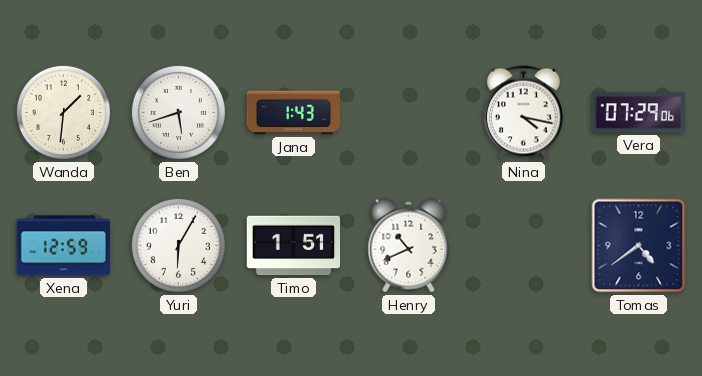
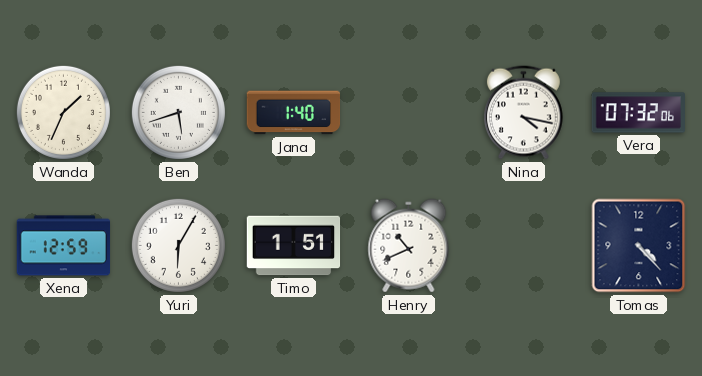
Wanda: 1:31 -> 1:34 (63, 112)
Jana: 1:43 -> 1:40 (294, 113)
Vera: 07:29 -> 07:32 (639, 113)
Tomas: 4:39 -> 4:23 (639, 246)
